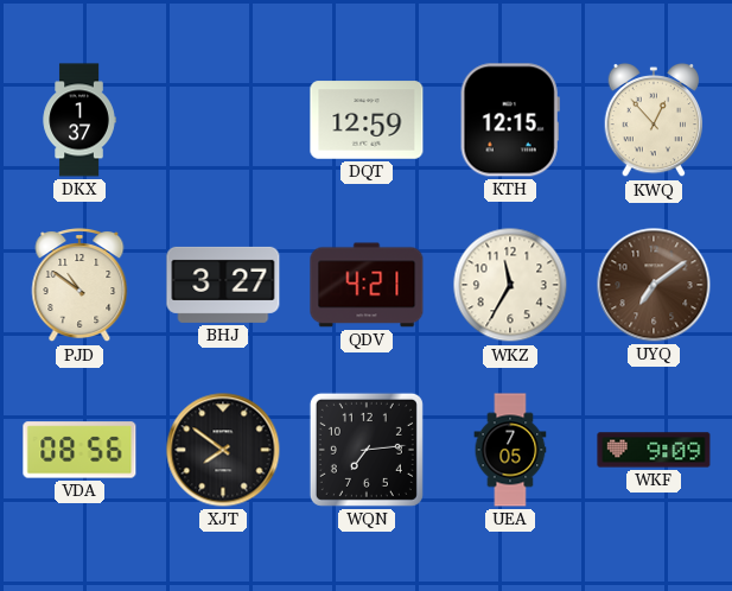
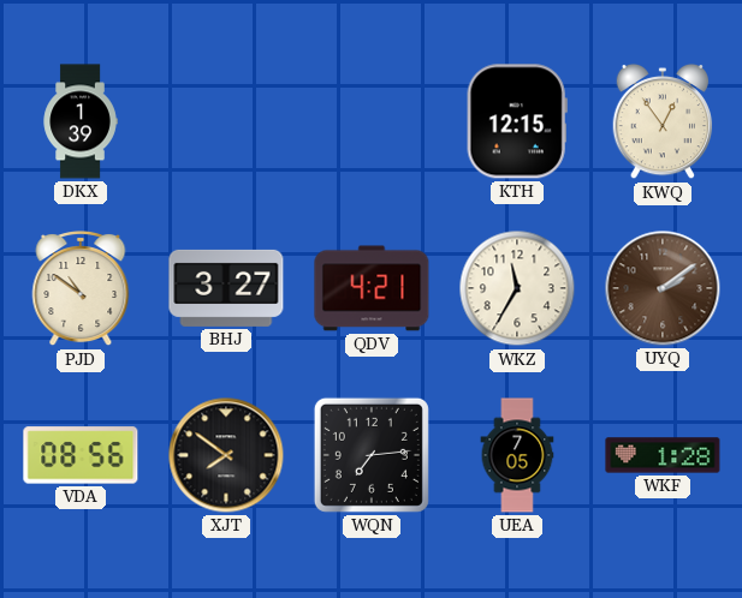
DKX: 1:37 -> 1:39 (81, 121)
DQT: 12:59 -> none (367, 120)
KWQ: 12:53 -> 12:54 (663, 121)
UYQ: 7:09 -> 2:09 (663, 288)
WKF: 9:09 -> 1:28 (663, 455)
